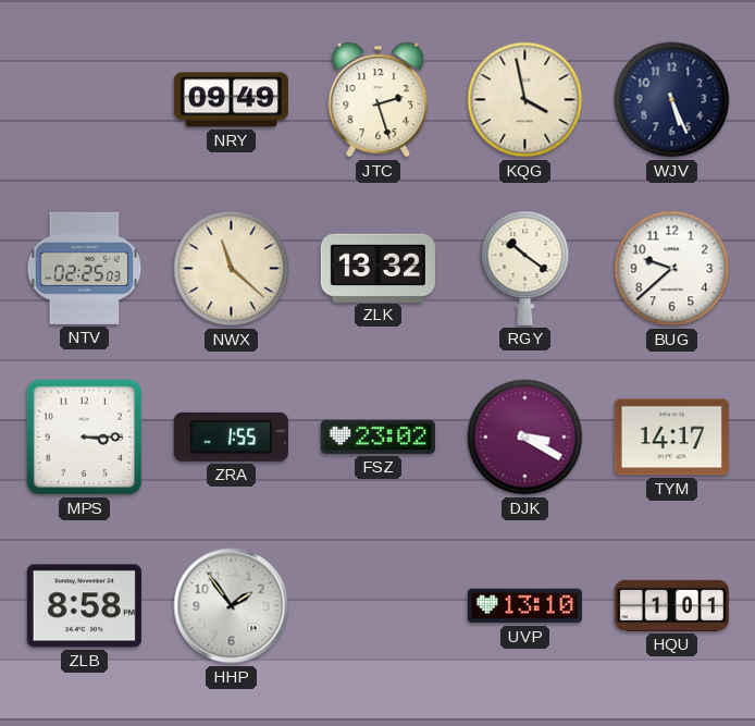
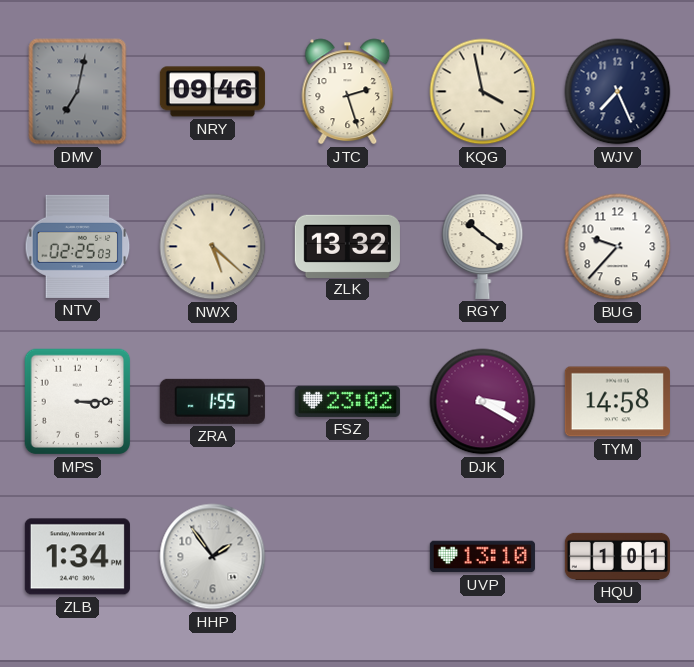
DMV: none -> 7:02 (78, 92)
NRY: 09:49 -> 09:46 (212, 92)
WJV: 5:26 -> 7:26 (618, 92)
NWX: 11:22 -> 5:22 (213, 247)
BUG: 9:38 -> 9:37 (618, 247)
TYM: 14:17 -> 14:58 (617, 402)
ZLB: 8:58 -> 1:34 (77, 557)
